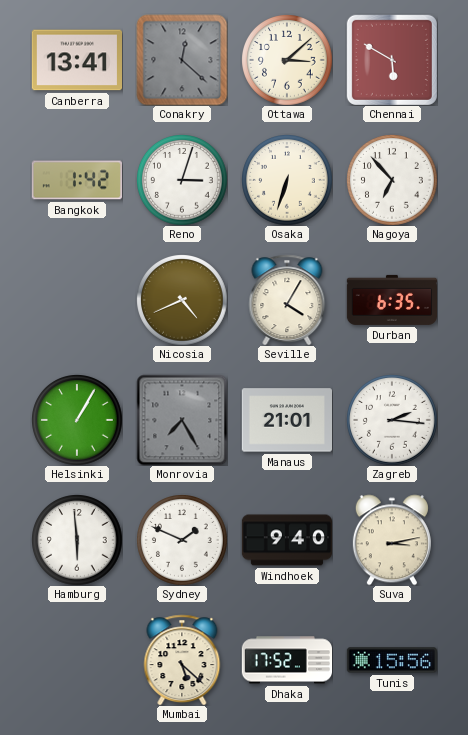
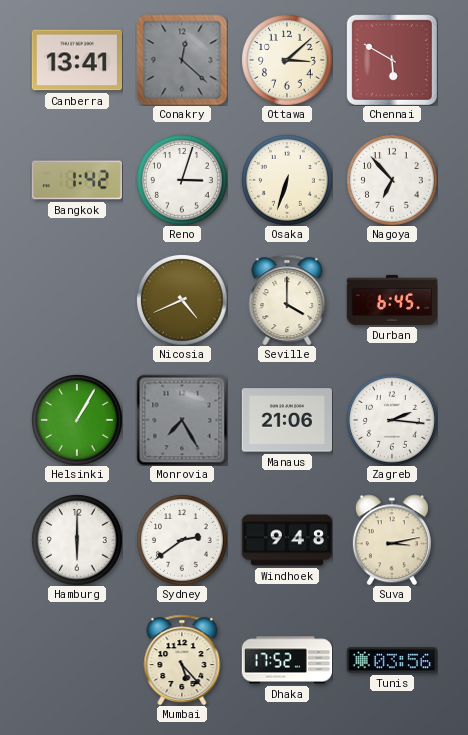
Seville: 4:05 -> 4:00 (287, 300)
Durban: 6:35 -> 6:45 (391, 300)
Manaus: 21:01 -> 21:06 (286, 420)
Hamburg: 5:59 -> 6:00 (77, 540)
Sydney: 1:49 -> 2:39 (182, 540)
Windhoek: 9:40 -> 9:48 (286, 540)
Mumbai: 5:22 -> 5:23 (182, 660)
Tunis: 15:56 -> 03:56 (391, 660)
